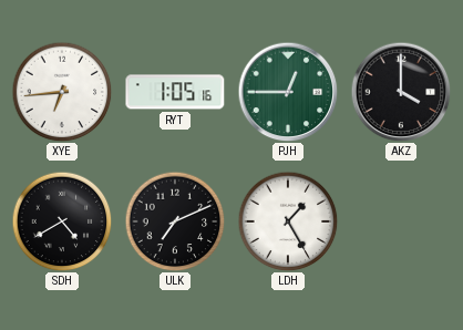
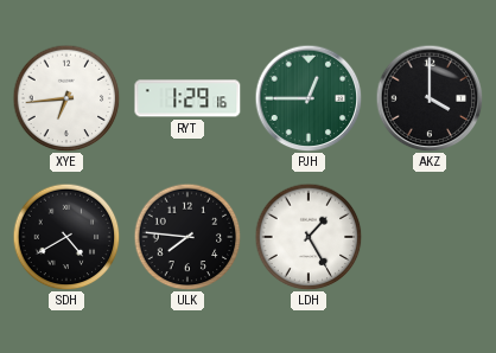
RYT: 1:05 -> 1:29 (187, 98)
ULK: 7:11 -> 7:46 (187, 237)
